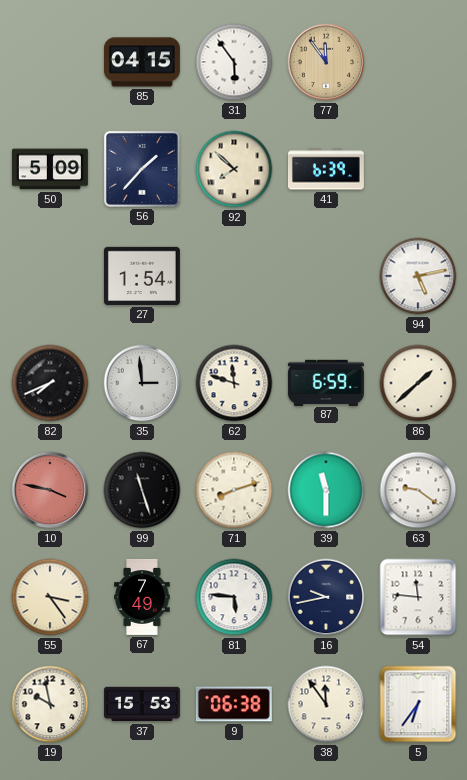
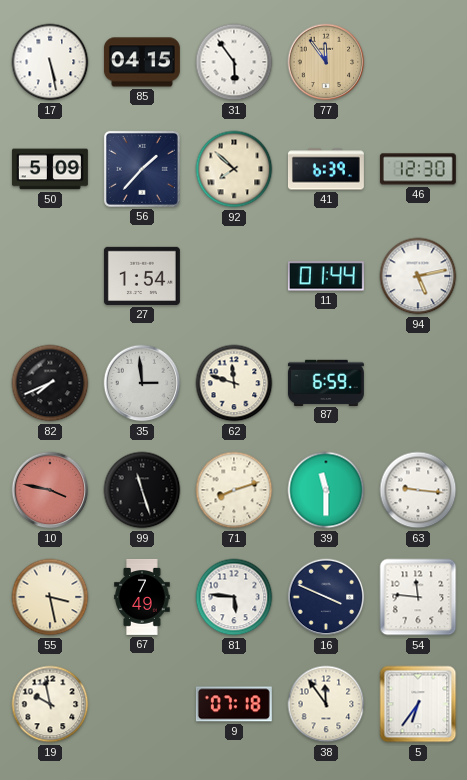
17: none -> 5:28 (50, 62)
46: none -> 12:30 (418, 169)
11: none -> 01:44 (326, 276)
86: 1:38 -> none (418, 383)
63: 9:21 -> 9:16 (418, 490)
55: 3:24 -> 3:28 (50, 597)
16: 9:43 -> 3:49 (326, 597)
37: 15:53 -> none (142, 704)
9: 06:38 -> 07:18 (234, 704)
